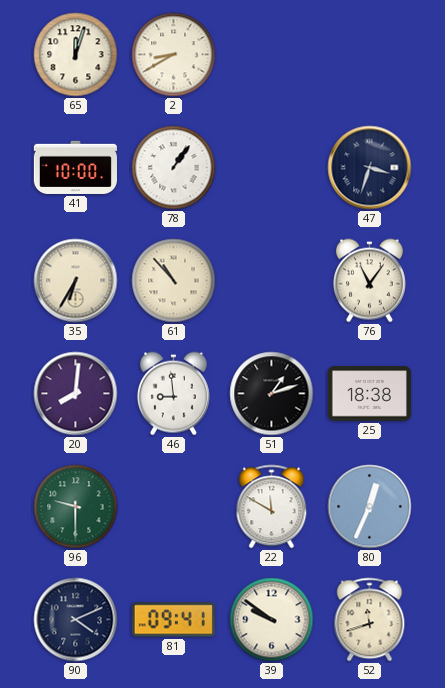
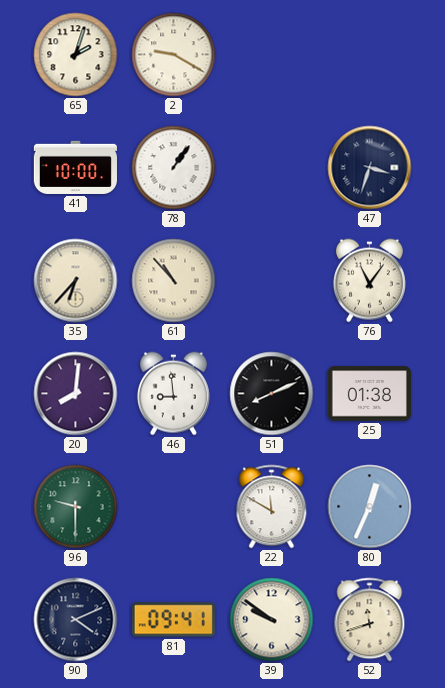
65: 12:03 -> 2:03 (76, 55)
2: 8:40 -> 9:20 (174, 55)
35: 6:35 -> 6:37 (76, 281)
51: 1:12 -> 8:11 (272, 394)
25: 18:38 -> 01:38 (369, 394)
